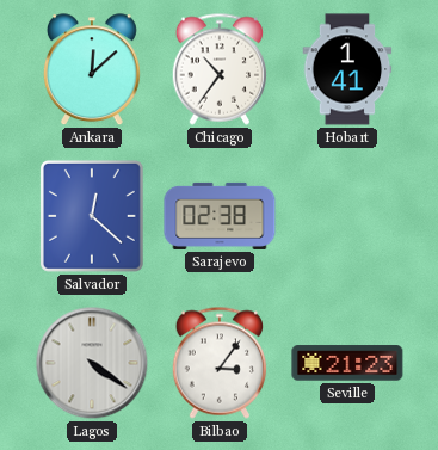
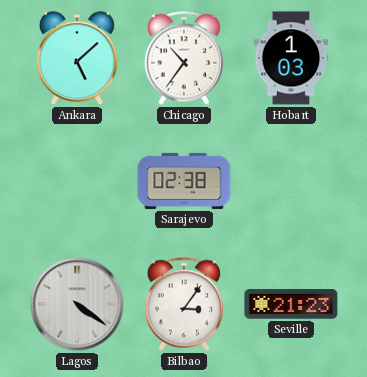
Ankara: 12:08 -> 5:08 (77, 59)
Hobart: 1:41 -> 1:03 (291, 58)
Salvador: 12:22 -> none (92, 216)
